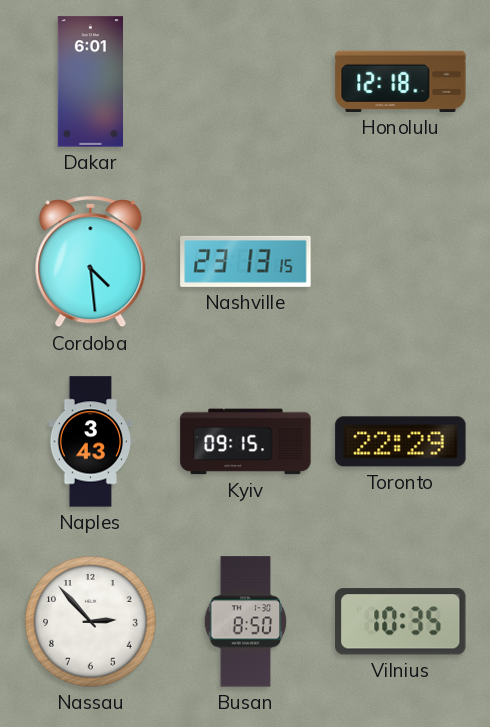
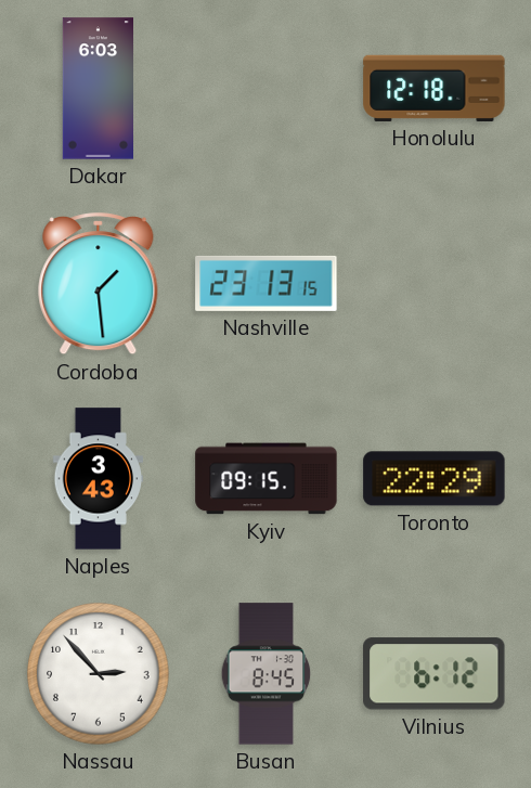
Dakar: 6:01 -> 6:03 (99, 89)
Cordoba: 4:29 -> 1:29 (99, 284)
Busan: 8:50 -> 8:45 (267, 674)
Vilnius: 10:35 -> 6:12 (435, 674)
